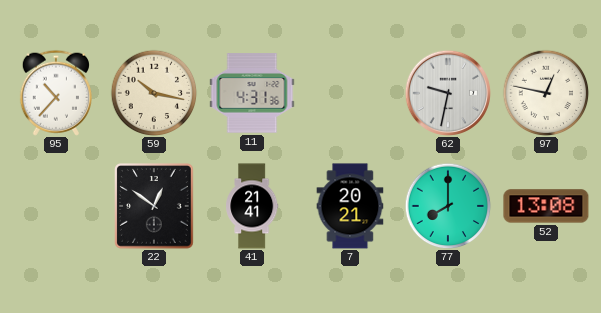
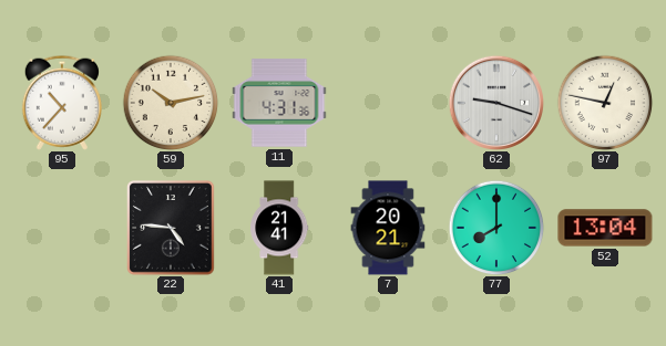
59: 10:17 -> 10:13 (171, 103)
62: 9:32 -> 9:18 (495, 102)
22: 12:51 -> 4:46 (172, 229)
52: 13:08 -> 13:04 (605, 228)
